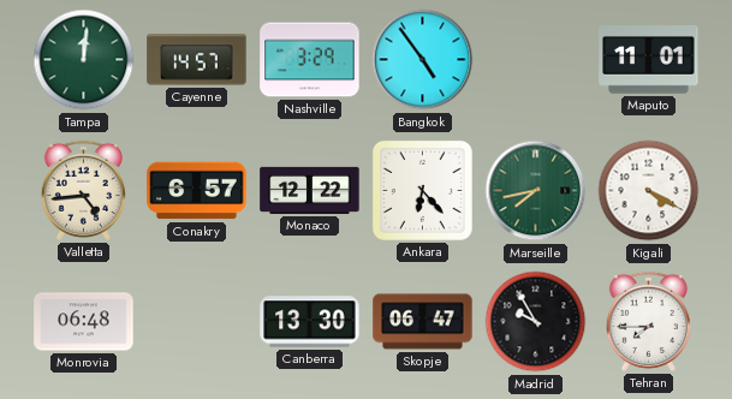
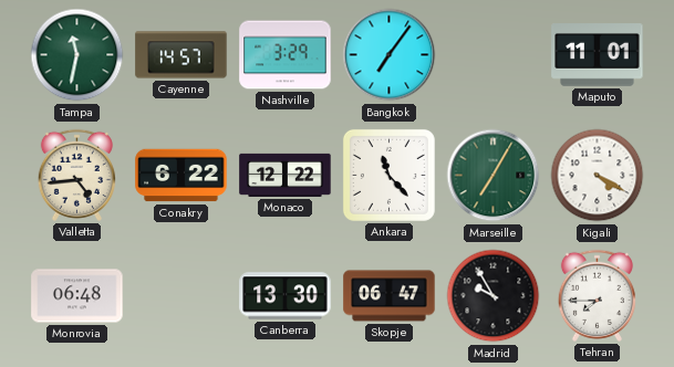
Tampa: 12:01 -> 11:32 (77, 55)
Bangkok: 4:54 -> 7:06 (390, 55)
Conakry: 6:57 -> 6:22 (182, 176)
Ankara: 6:23 -> 11:23 (388, 175)
Marseille: 7:43 -> 7:05 (494, 176)
